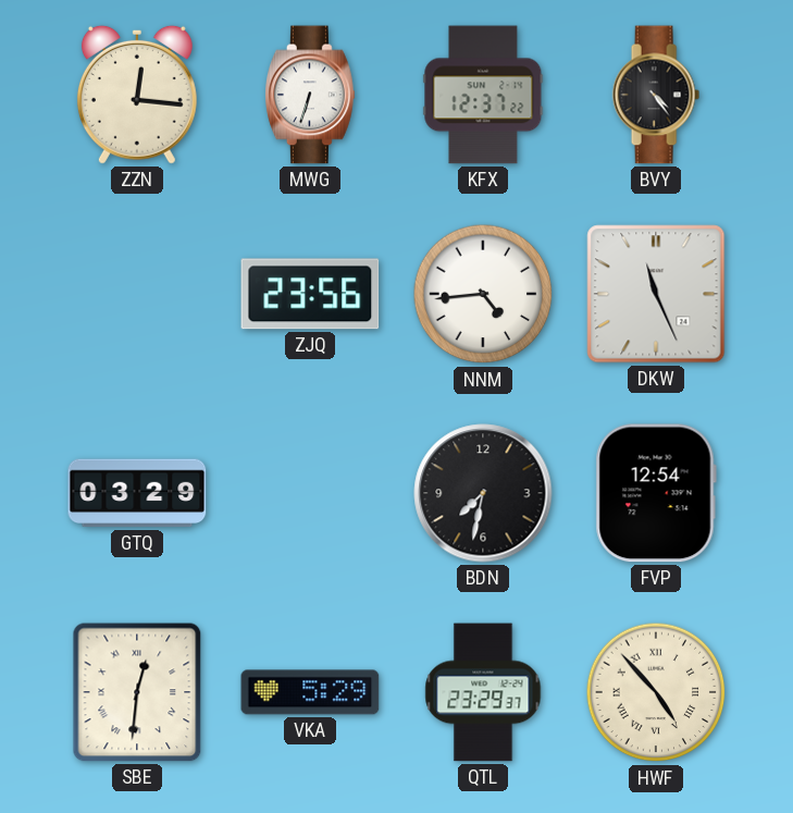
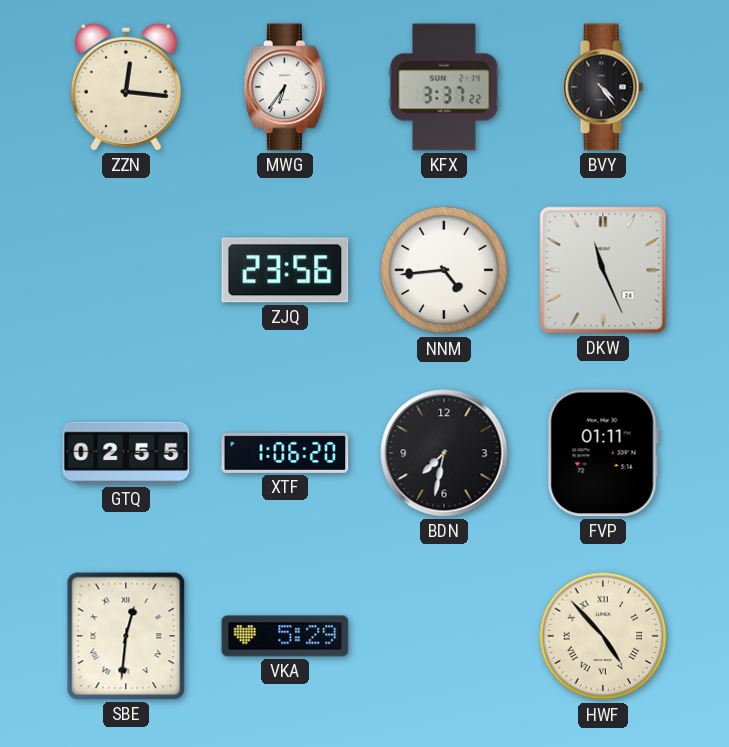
MWG: 6:33 -> 6:36 (286, 87)
KFX: 12:37 -> 3:37 (444, 87)
GTQ: 03:29 -> 02:55 (126, 453)
XTF: none -> 1:06 (285, 453)
FVP: 12:54 -> 01:11 (603, 453)
QTL: 23:29 -> none (483, 692)
